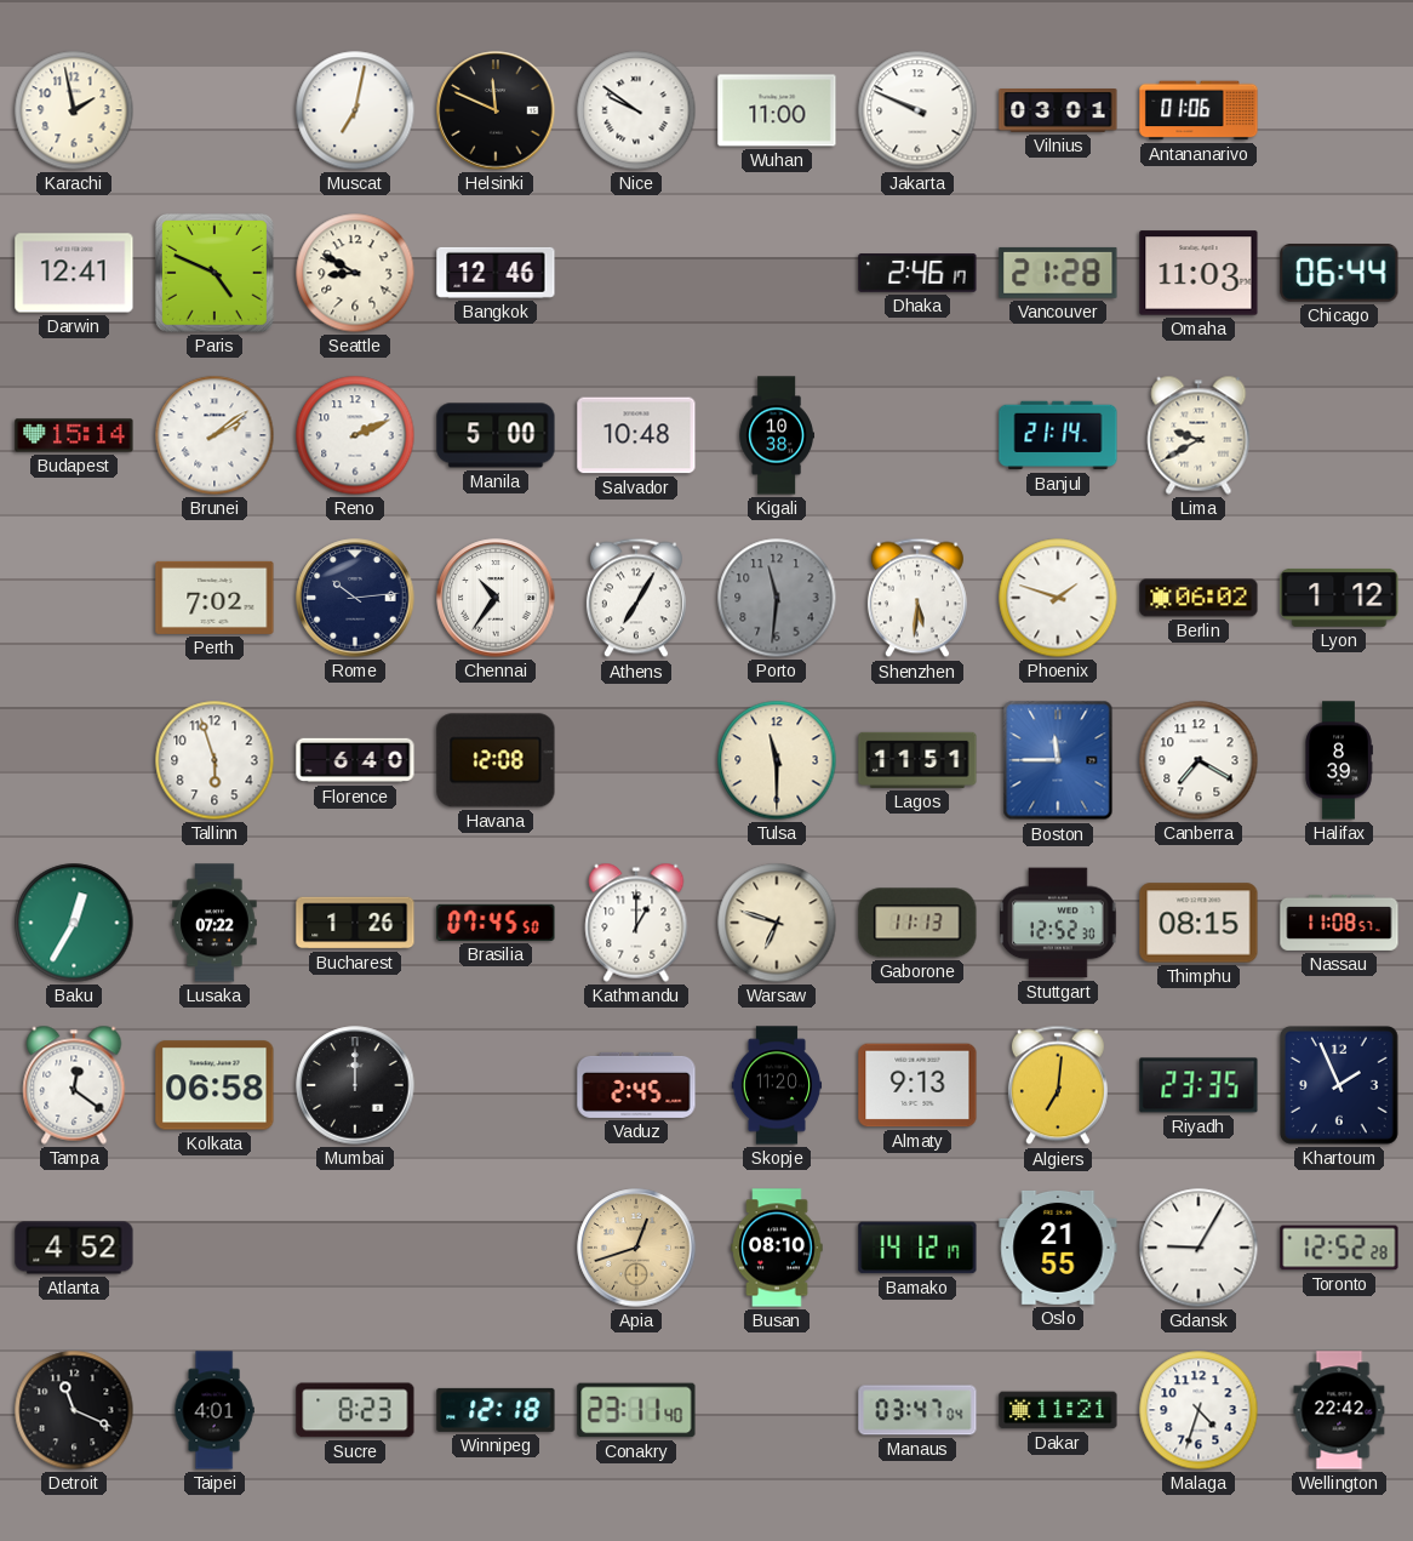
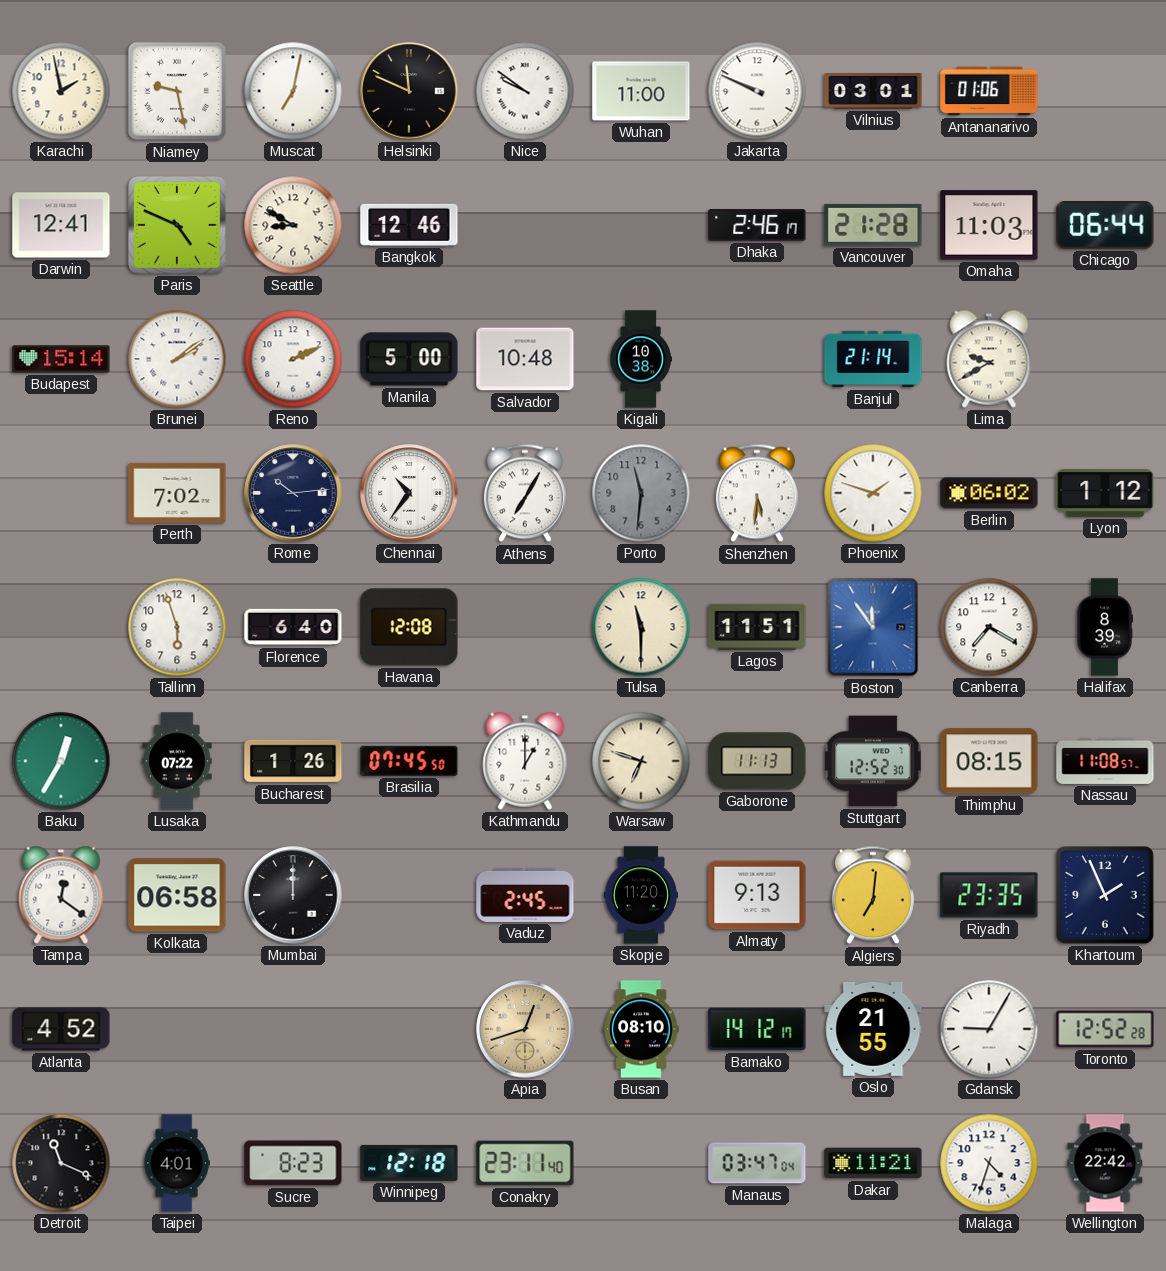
Niamey: none -> 9:28 (177, 91)
Boston: 11:45 -> 11:54 (873, 627)
